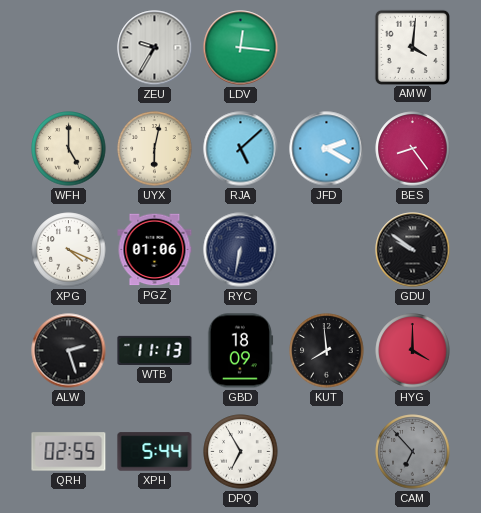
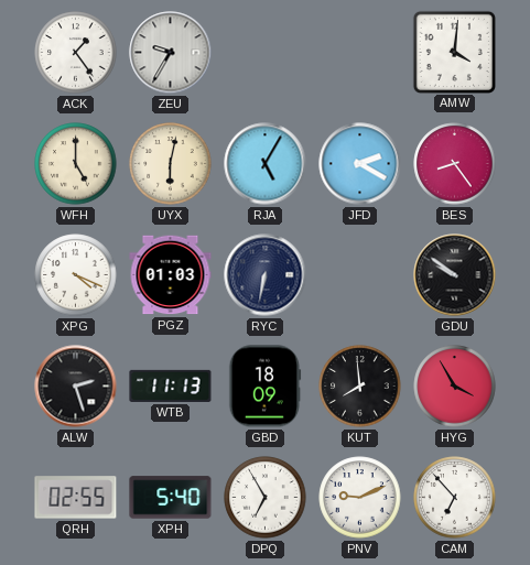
ACK: none -> 1:24 (76, 53)
LDV: 12:16 -> none (241, 48)
RJA: 5:08 -> 5:05 (266, 164)
PGZ: 01:06 -> 01:03 (171, 275)
HYG: 4:00 -> 3:55 (455, 387)
XPH: 5:44 -> 5:40 (171, 498)
PNV: none -> 9:11 (360, 498)
CAM dial: grey -> white (455, 498)
